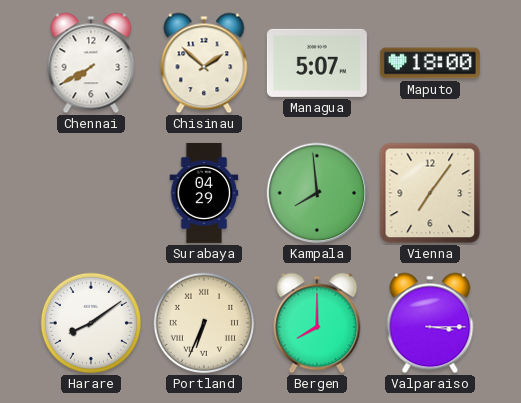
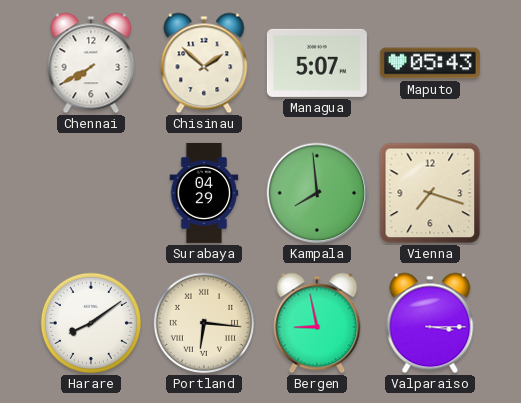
Maputo: 18:00 -> 05:43 (430, 63)
Vienna: 7:06 -> 7:18 (430, 193)
Portland: 6:34 -> 6:16 (204, 323)
Bergen: 8:00 -> 8:58 (317, 323)
